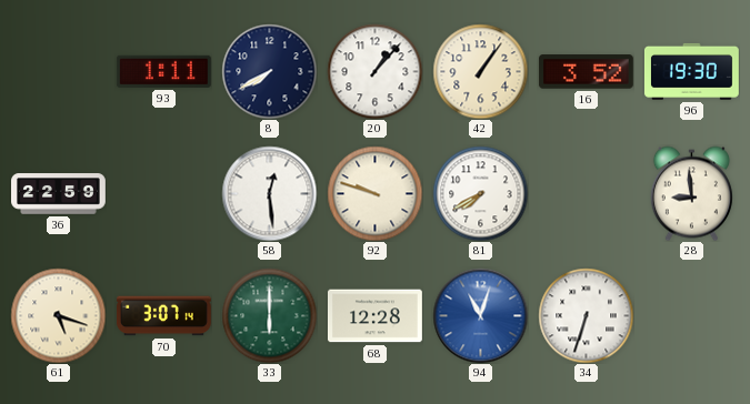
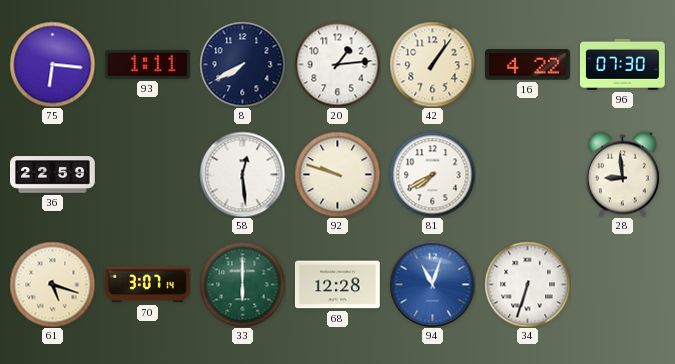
75: none -> 6:16 (52, 64)
20: 1:07 -> 1:14 (337, 64)
16: 3:52 -> 4:22 (527, 65)
96: 19:30 -> 07:30 (622, 64)
